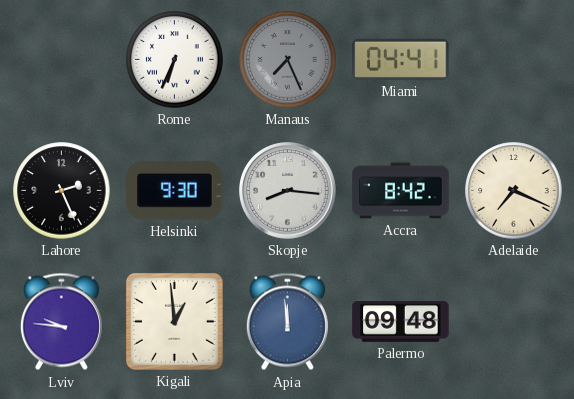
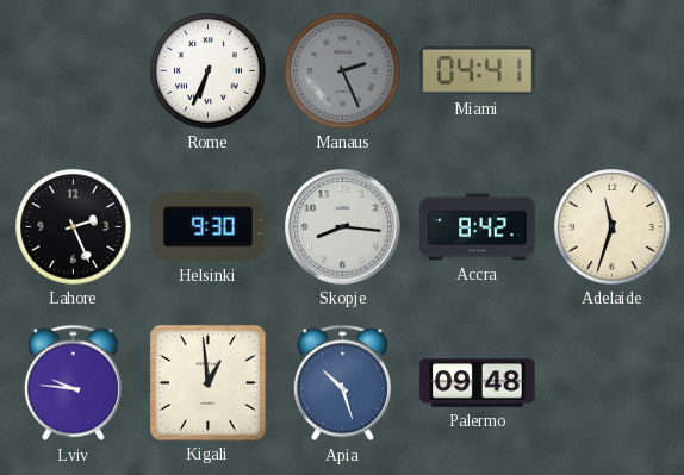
Manaus: 7:26 -> 2:26 (343, 71)
Adelaide: 7:19 -> 11:33 (613, 227)
Apia: 11:59 -> 10:27 (342, 383)
